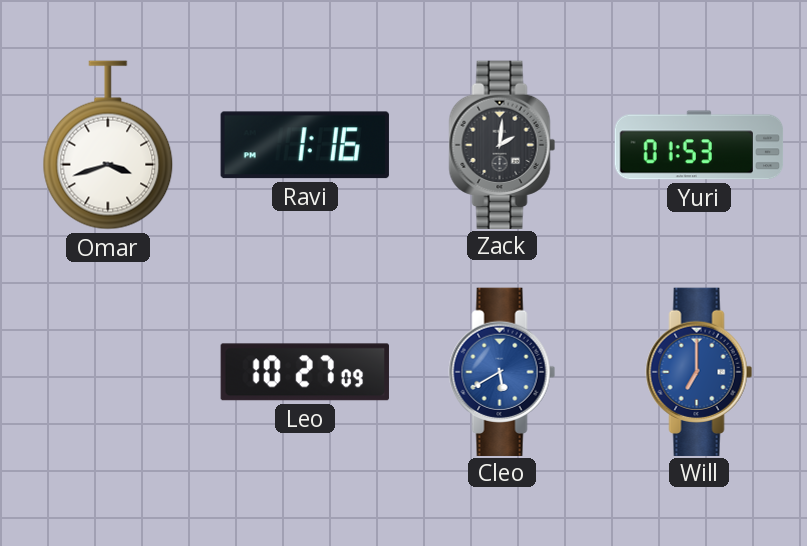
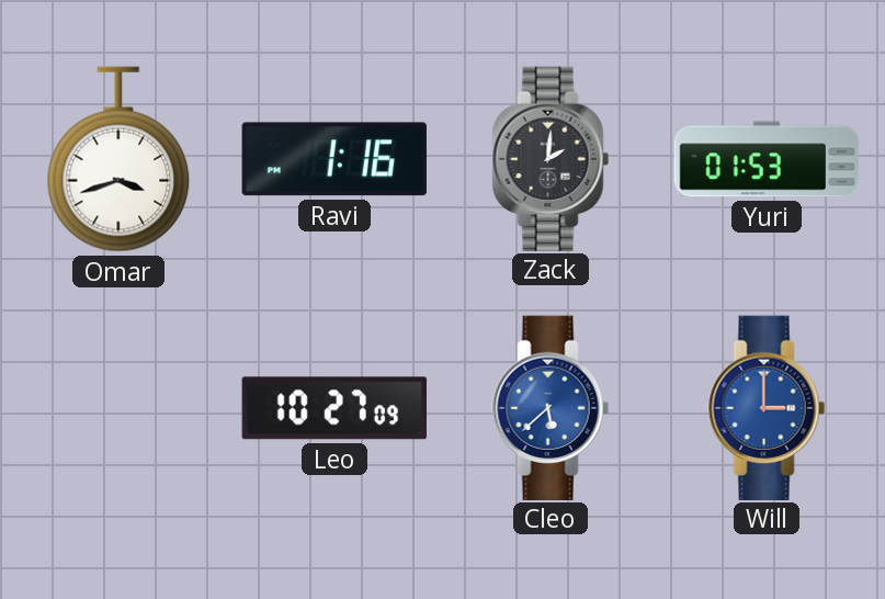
Cleo: 5:40 -> 5:38 (551, 407)
Will: 7:00 -> 3:00 (767, 407)
